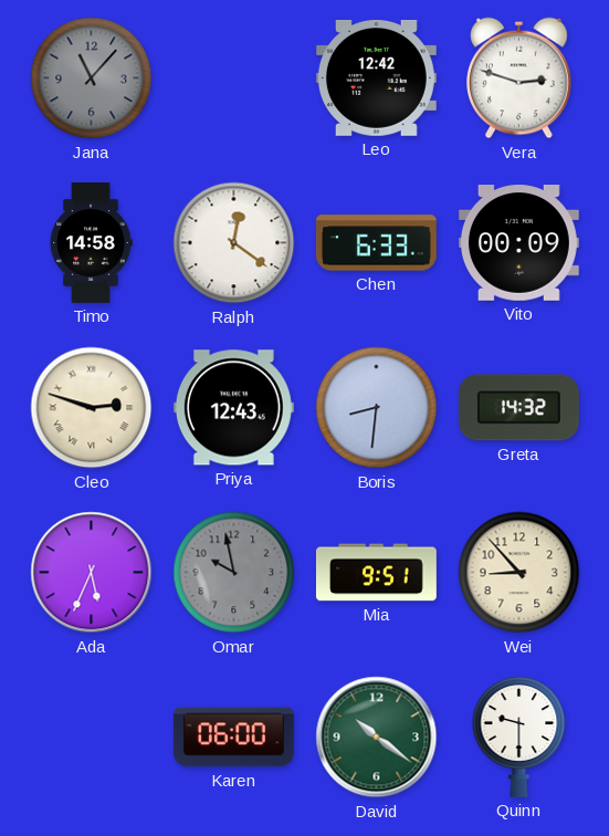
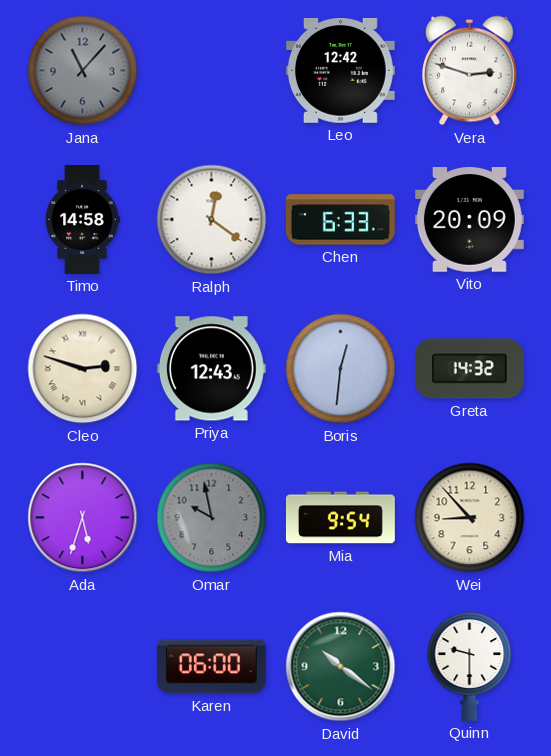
Vito: 00:09 -> 20:09 (469, 220)
Boris: 8:31 -> 12:31 (341, 369)
Ada: 5:34 -> 5:33 (83, 518)
Mia: 9:51 -> 9:54 (340, 518)
